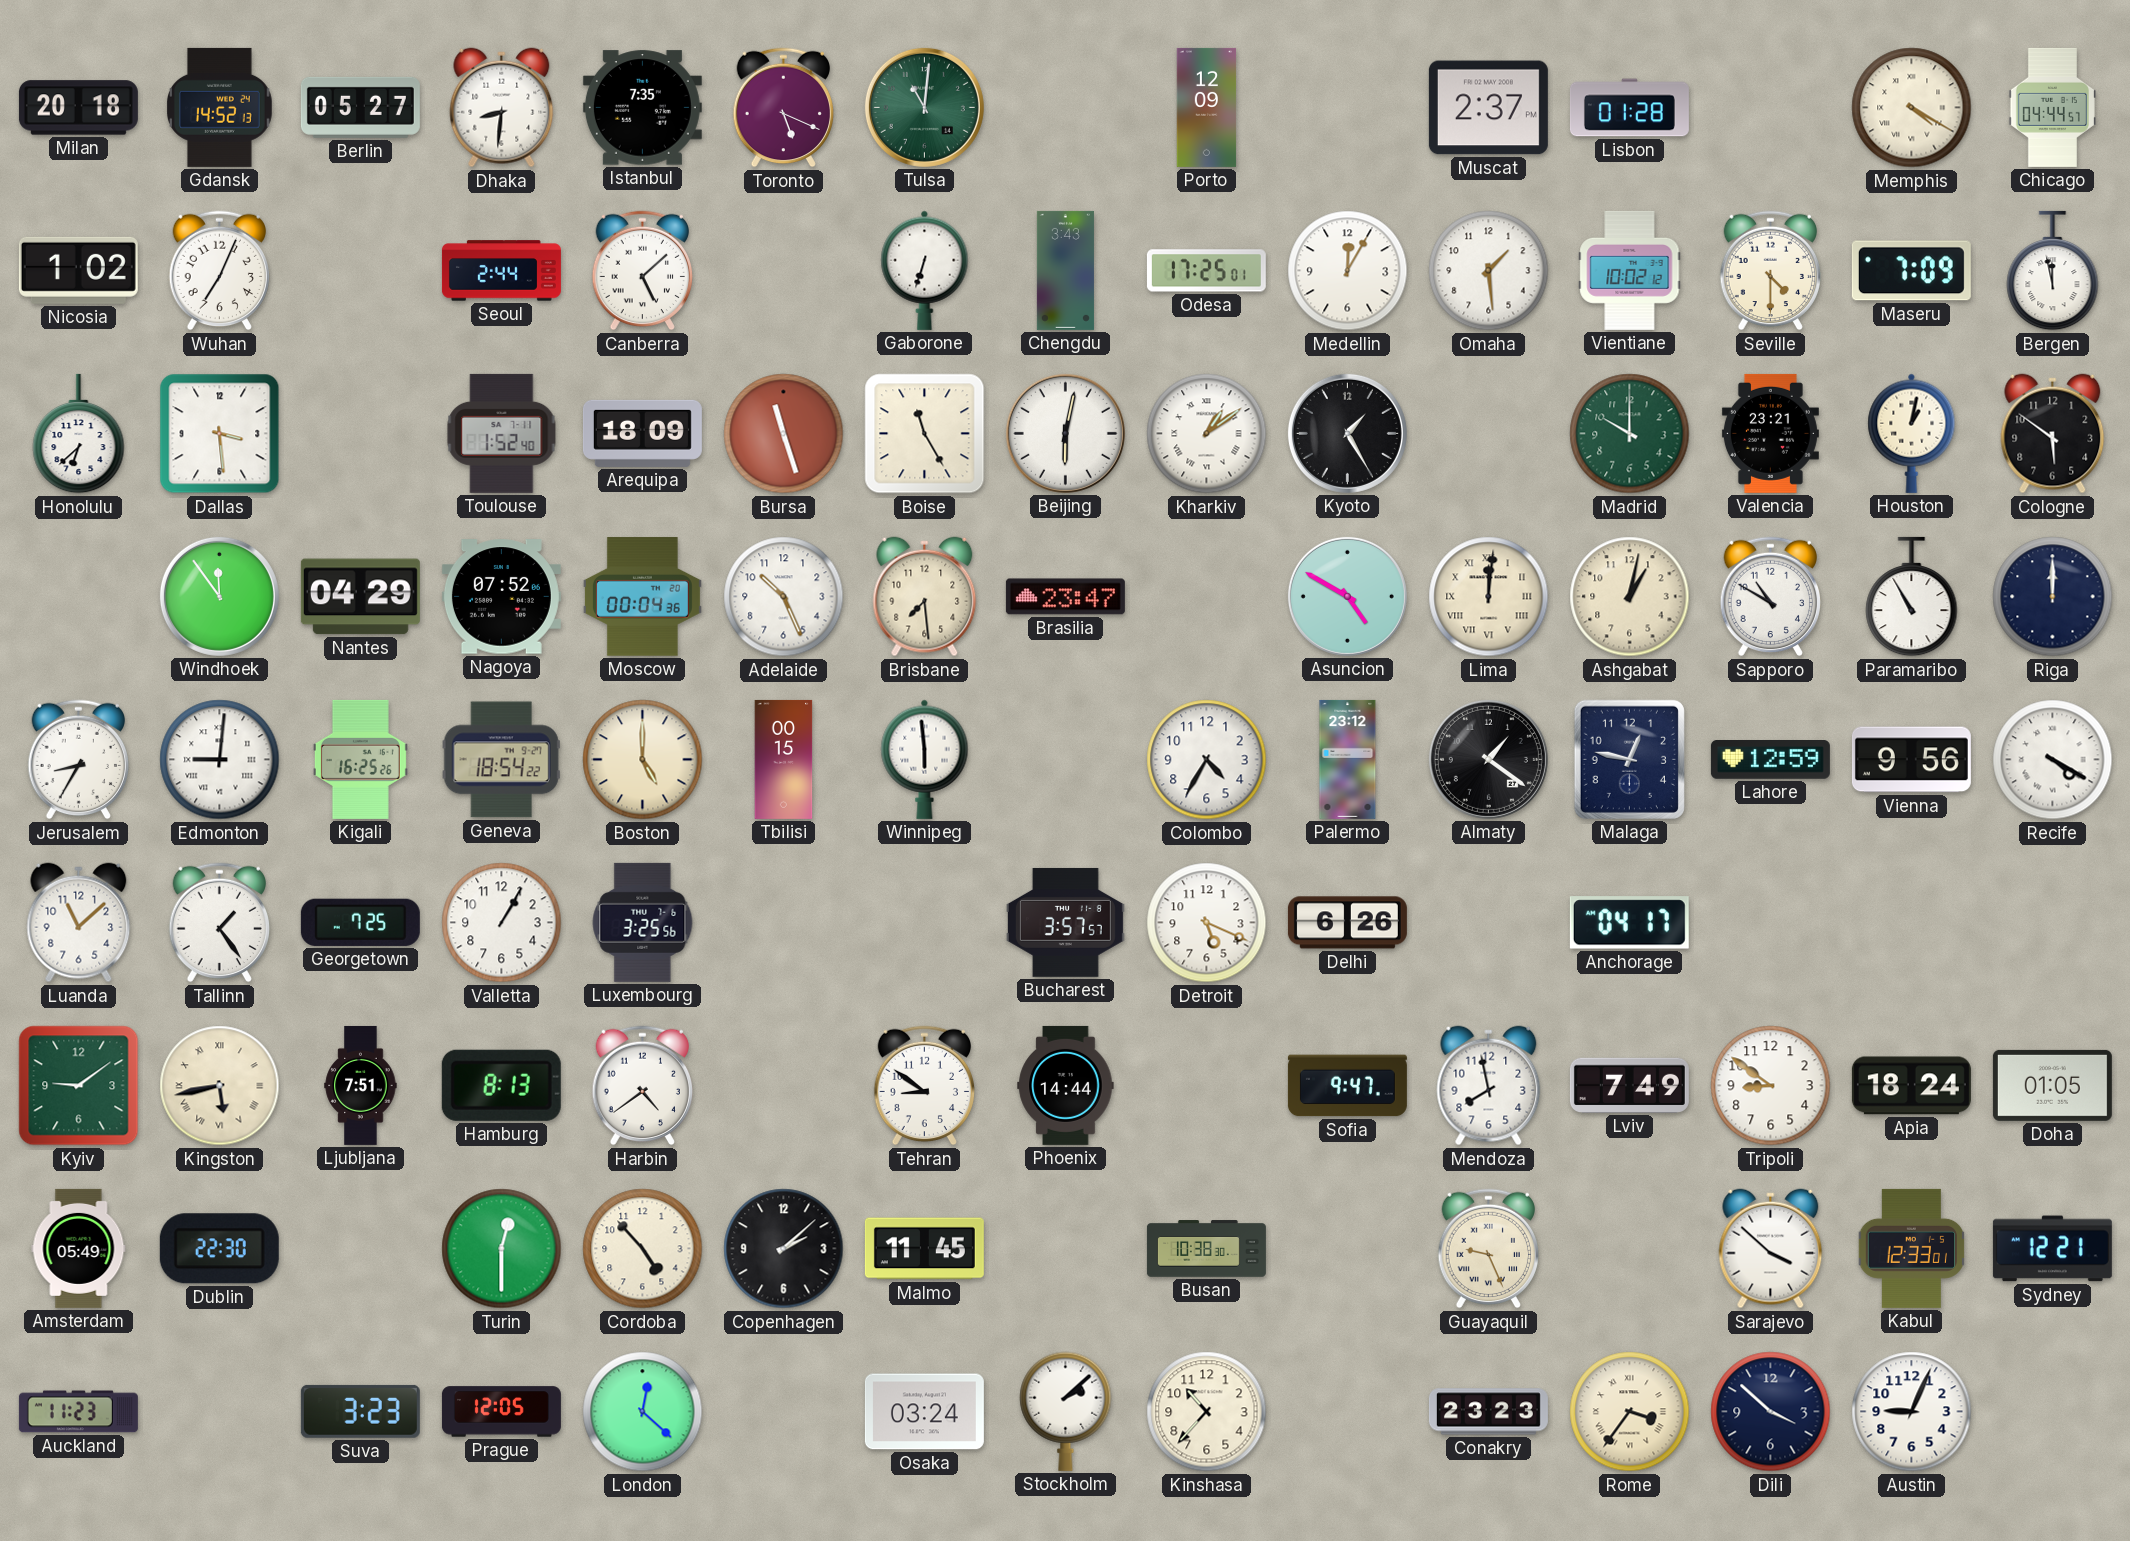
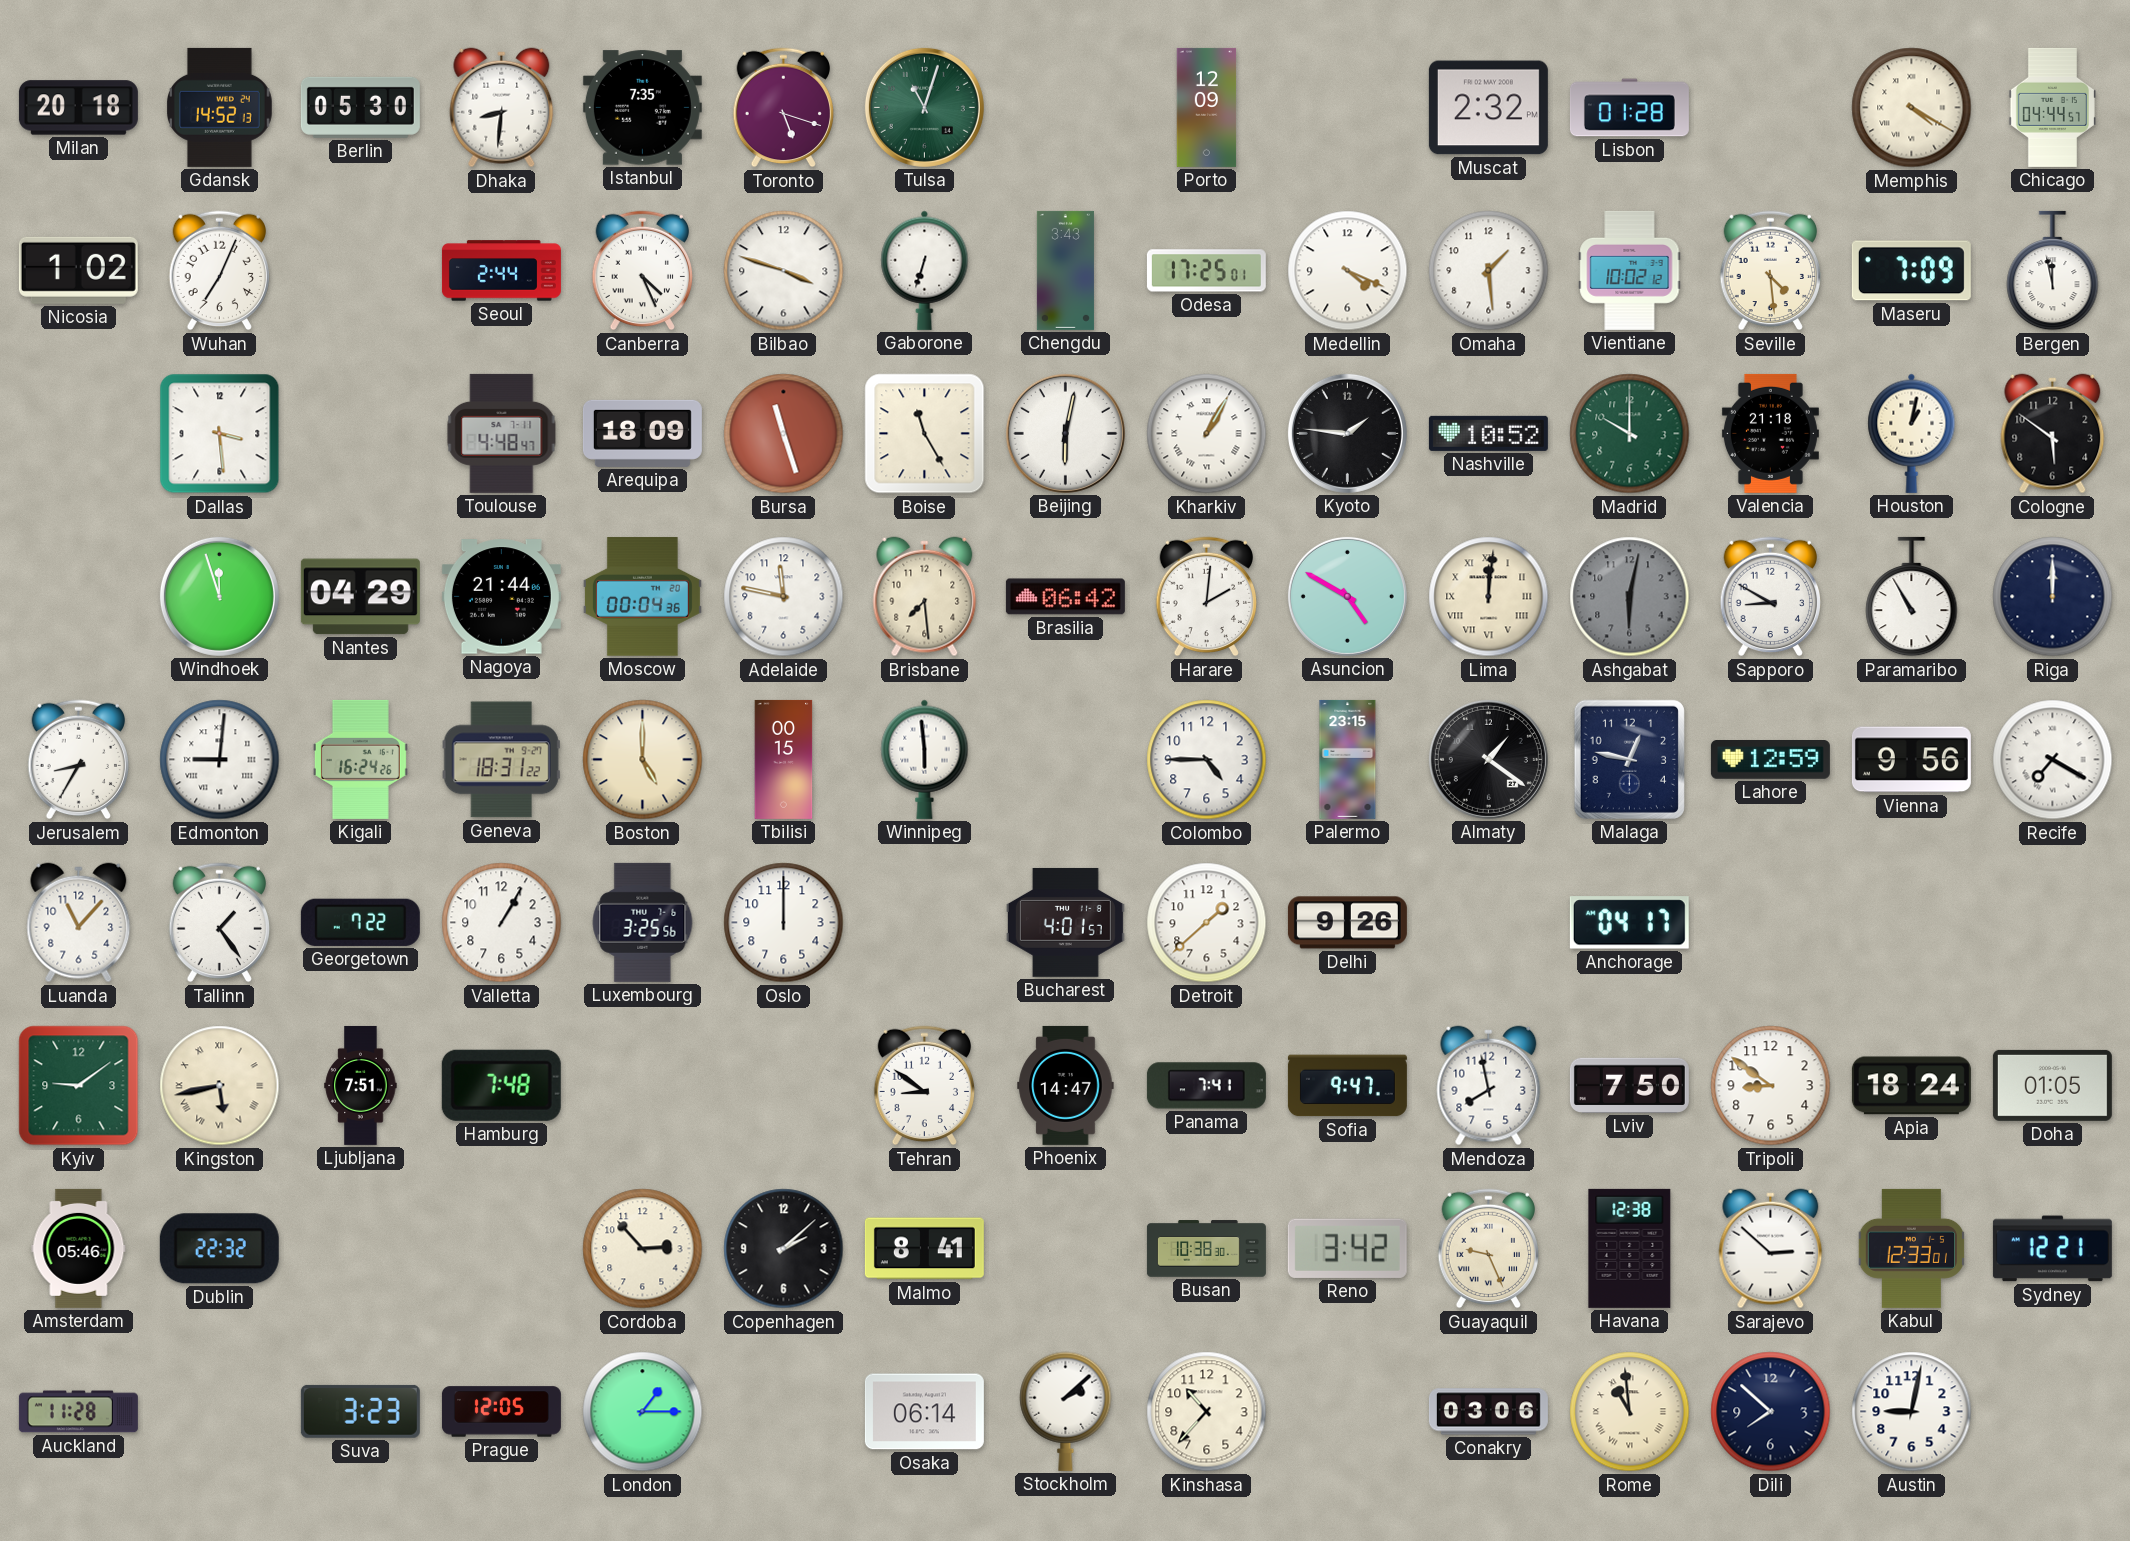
Berlin: 05:27 -> 05:30 (360, 107)
Toronto: 5:19 -> 5:18 (783, 108)
Tulsa: 11:01 -> 11:03 (924, 107)
Muscat: 2:37 -> 2:32 (1488, 108)
Canberra: 5:08 -> 4:26 (642, 271)
Bilbao: none -> 3:48 (784, 271)
Medellin: 12:05 -> 4:19 (1348, 271)
Seville: 4:30 -> 4:29 (1770, 271)
Honolulu: 6:38 -> none (79, 434)
Toulouse: 1:52 -> 4:48 (502, 433)
Kharkiv: 1:09 -> 1:05 (1207, 434)
Kyoto: 1:25 -> 1:46 (1347, 433)
Nashville: none -> 10:52 (1488, 433)
Valencia: 23:21 -> 21:18 (1770, 433)
Windhoek: 11:54 -> 11:57 (219, 596)
Nagoya: 07:52 -> 21:44 (501, 597)
Adelaide: 10:26 -> 11:47 (784, 597)
Brasilia: 23:47 -> 06:42 (1065, 597)
Harare: none -> 2:01 (1206, 597)
Ashgabat: 1:02 -> 6:02 (1630, 597)
Ashgabat dial: cream -> grey (1630, 597)
Sapporo: 10:50 -> 8:50 (1770, 597)
Kigali: 16:25 -> 16:24 (360, 759)
Geneva: 18:54 -> 18:31 (501, 760)
Colombo: 4:35 -> 4:45 (1207, 760)
Palermo: 23:12 -> 23:15 (1348, 759)
Recife: 4:20 -> 7:20 (2053, 760)
Luanda: 11:08 -> 11:07 (79, 923)
Georgetown: 7:25 -> 7:22 (360, 922)
Oslo: none -> 12:00 (784, 923)
Bucharest: 3:57 -> 4:01 (1065, 923)
Detroit: 5:19 -> 1:38 (1207, 923)
Delhi: 6:26 -> 9:26 (1347, 923)
Hamburg: 8:13 -> 7:48 (501, 1085)
Harbin: 4:39 -> none (642, 1086)
Phoenix: 14:44 -> 14:47 (1066, 1085)
Panama: none -> 7:41 (1206, 1086)
Lviv: 7:49 -> 7:50 (1629, 1085)
Amsterdam: 05:49 -> 05:46 (79, 1248)
Dublin: 22:30 -> 22:32 (219, 1249)
Turin: 12:30 -> none (502, 1249)
Cordoba: 4:53 -> 2:53 (643, 1249)
Malmo: 11:45 -> 8:41 (924, 1249)
Reno: none -> 3:42 (1347, 1248)
Havana: none -> 12:38 (1630, 1248)
Sarajevo: 3:52 -> 2:52 (1771, 1249)
Auckland: 11:23 -> 11:28 (78, 1412)
London: 12:22 -> 1:15 (643, 1412)
Osaka: 03:24 -> 06:14 (924, 1412)
Conakry: 23:23 -> 03:06 (1488, 1412)
Rome: 3:36 -> 10:59 (1630, 1412)
Dili: 3:52 -> 7:52 (1771, 1412)
Austin: 9:04 -> 9:02 (1912, 1412)
